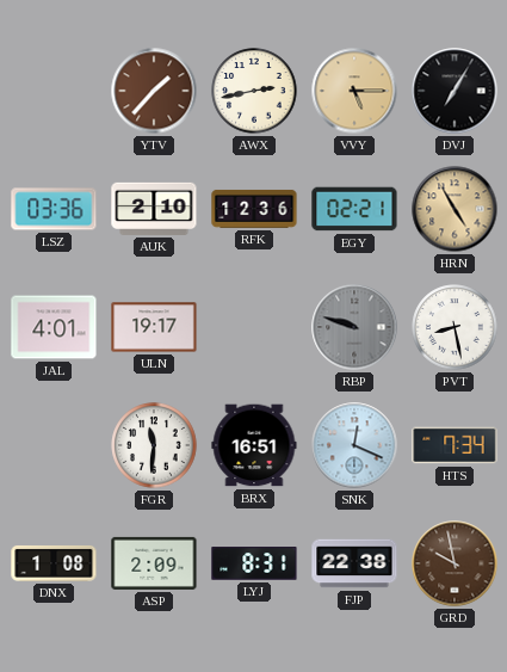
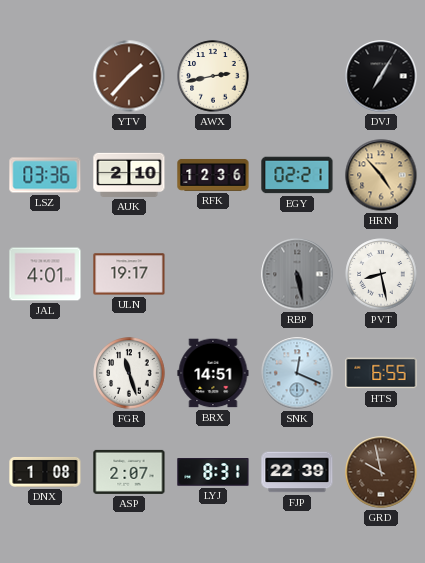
VVY: 5:15 -> none (354, 91)
HRN: 4:55 -> 4:53 (381, 175)
RBP: 9:48 -> 5:28 (297, 274)
FGR: 11:31 -> 11:27 (129, 373)
BRX: 16:51 -> 14:51 (213, 373)
HTS: 7:34 -> 6:55 (381, 373)
ASP: 2:09 -> 2:07 (129, 472)
FJP: 22:38 -> 22:39 (297, 472)
